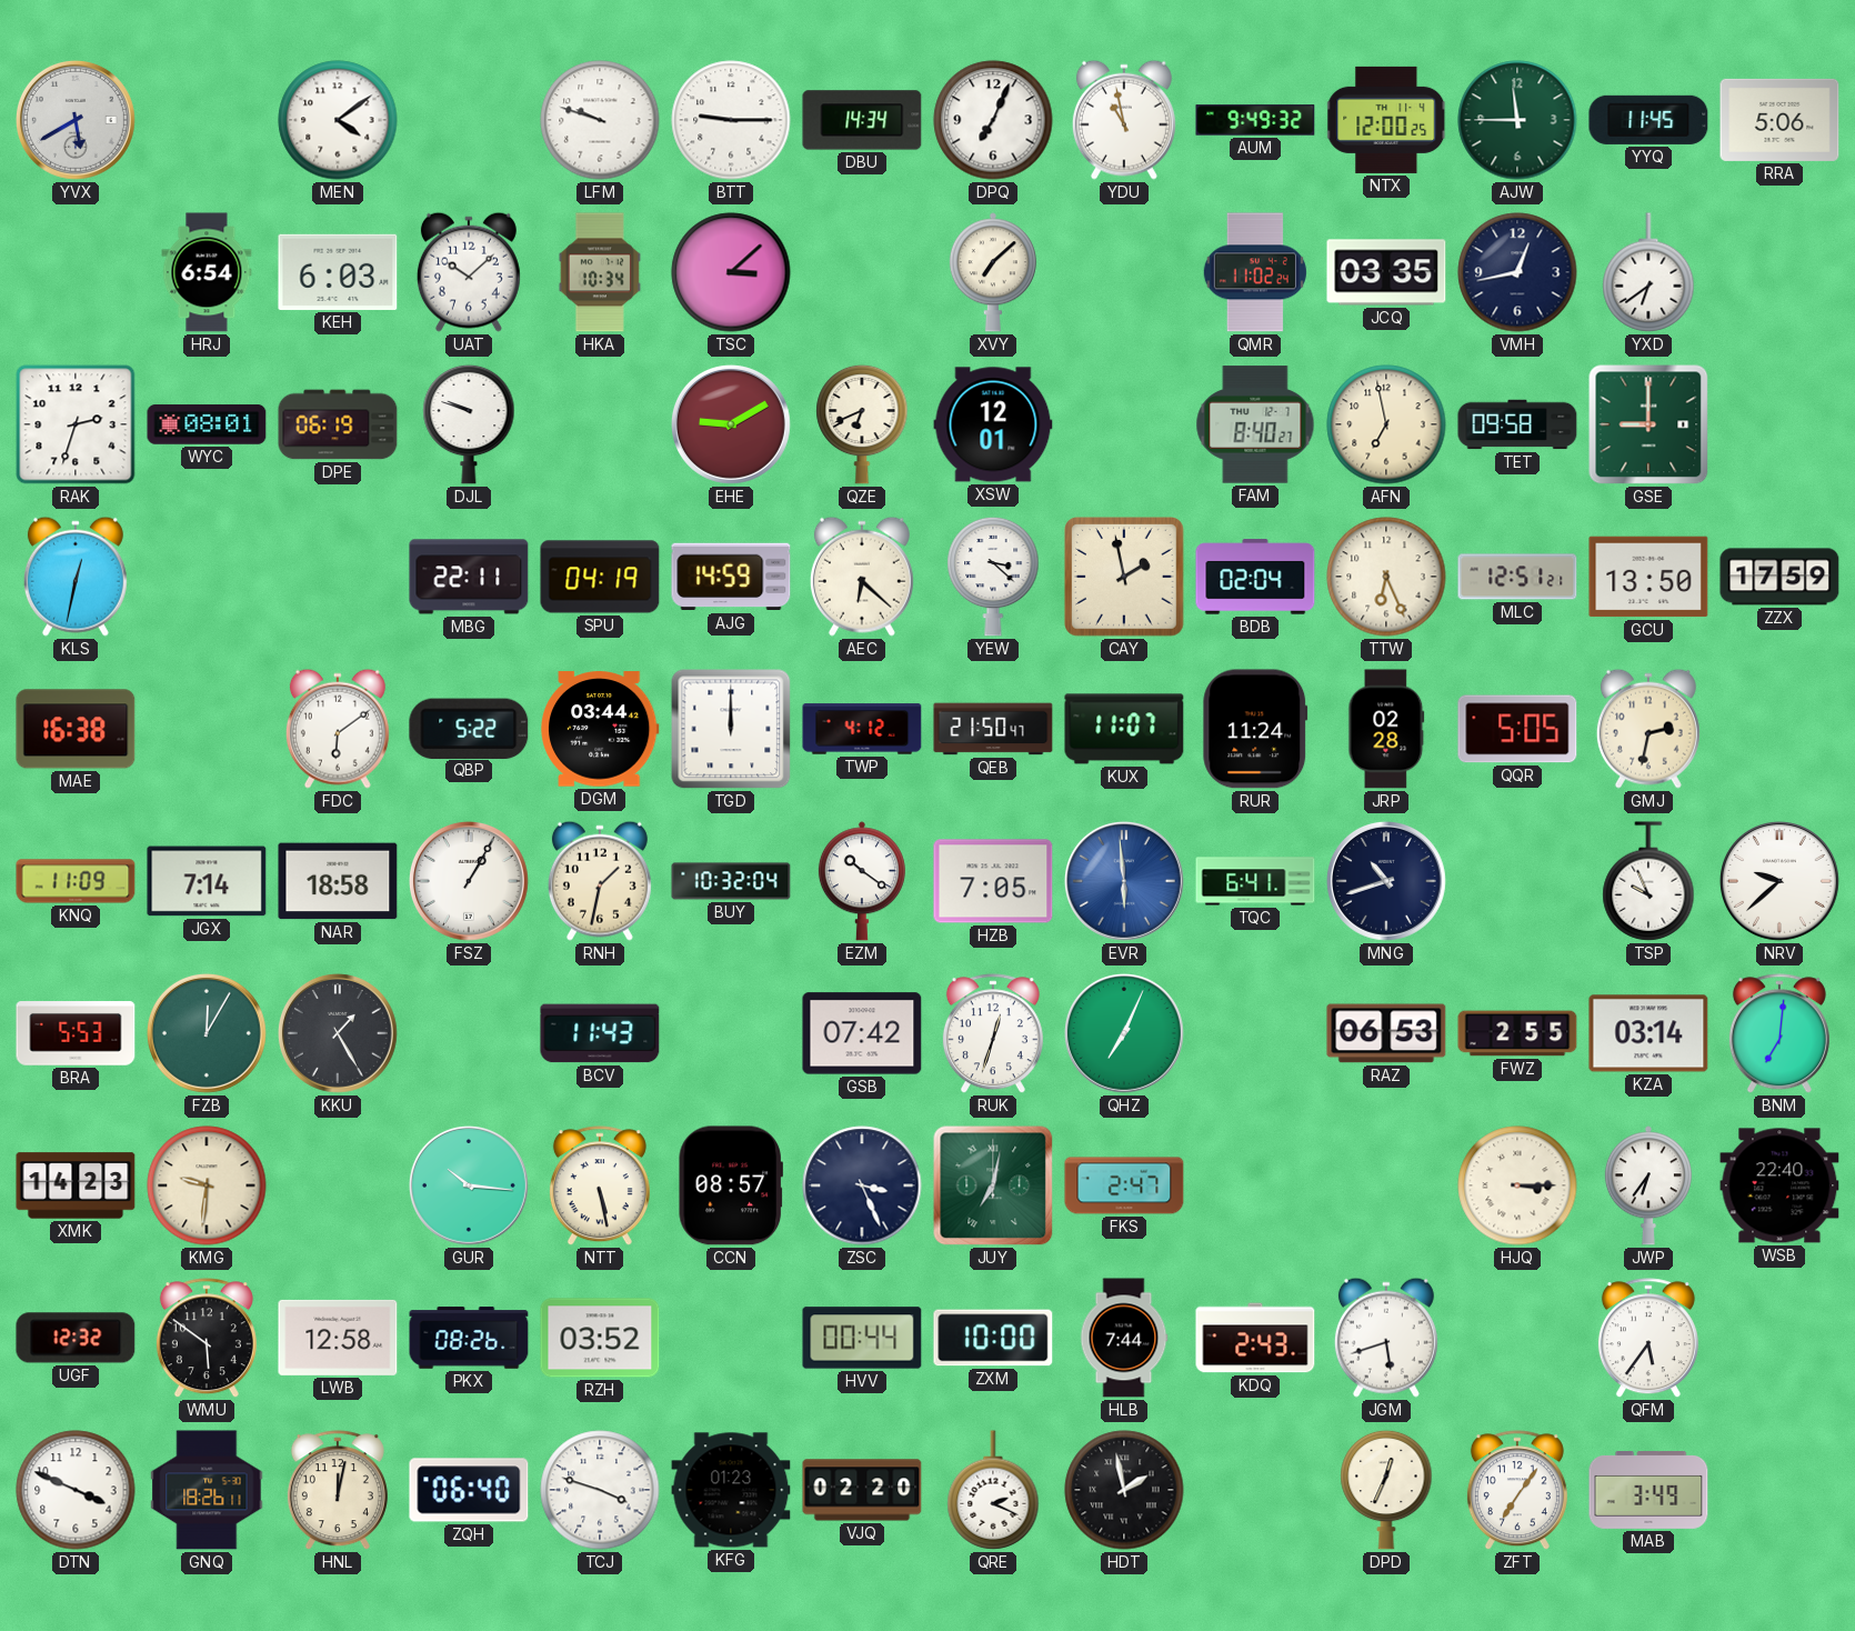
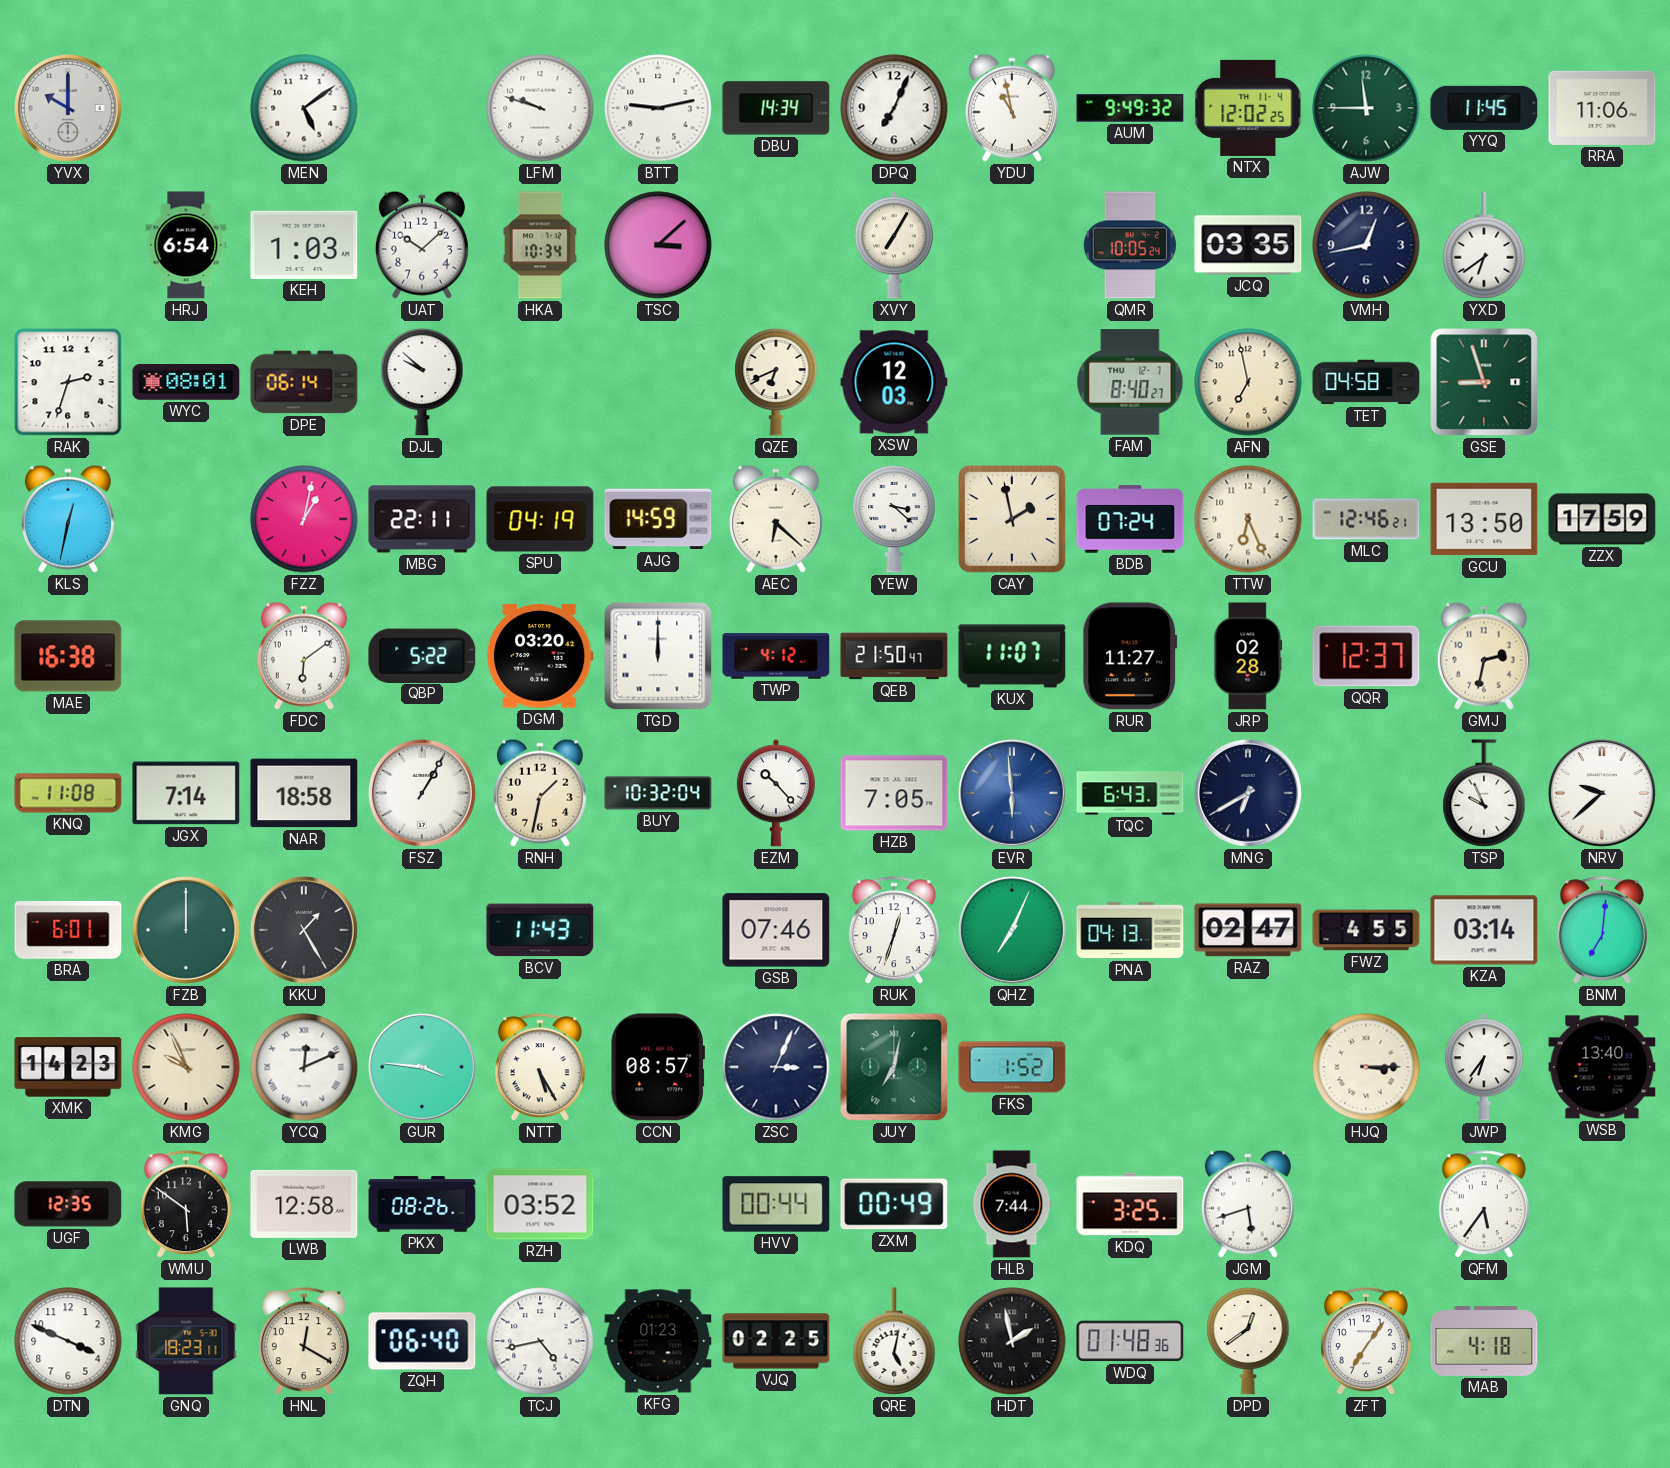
YVX: 5:40 -> 10:00 (68, 108)
MEN: 4:09 -> 5:09 (304, 108)
BTT: 9:15 -> 9:13 (658, 108)
NTX: 12:00 -> 12:02 (1249, 108)
RRA: 5:06 -> 11:06 (1602, 108)
KEH: 6:03 -> 1:03 (304, 245)
XVY: 7:08 -> 7:05 (894, 245)
QMR: 11:02 -> 10:05 (1130, 245)
DPE: 06:19 -> 06:14 (304, 382)
DJL: 9:48 -> 9:52 (422, 382)
EHE: 9:10 -> none (731, 424)
XSW: 12:01 -> 12:03 (894, 382)
TET: 09:58 -> 04:58 (1366, 382)
GSE: 9:00 -> 8:57 (1484, 382)
FZZ: none -> 1:02 (304, 519)
BDB: 02:04 -> 07:24 (1130, 519)
MLC: 12:51 -> 12:46 (1366, 519)
DGM: 03:44 -> 03:20 (540, 656)
RUR: 11:24 -> 11:27 (1130, 656)
QQR: 5:05 -> 12:37 (1366, 656)
KNQ: 11:09 -> 11:08 (68, 793)
EZM: 10:21 -> 10:23 (776, 793)
TQC: 6:41 -> 6:43 (1130, 793)
MNG: 10:42 -> 6:40 (1248, 793)
BRA: 5:53 -> 6:01 (68, 930)
FZB: 12:05 -> 12:00 (186, 930)
GSB: 07:42 -> 07:46 (776, 930)
PNA: none -> 04:13 (1130, 930)
RAZ: 06:53 -> 02:47 (1248, 930)
FWZ: 2:55 -> 4:55 (1366, 930)
KMG: 9:31 -> 9:56 (186, 1067)
YCQ: none -> 12:11 (304, 1067)
GUR: 10:16 -> 3:46 (422, 1067)
NTT: 5:28 -> 5:25 (540, 1068)
ZSC: 3:26 -> 3:04 (776, 1067)
FKS: 2:47 -> 1:52 (1012, 1067)
WSB: 22:40 -> 13:40 (1602, 1067)
UGF: 12:32 -> 12:35 (68, 1204)
ZXM: 10:00 -> 00:49 (894, 1204)
KDQ: 2:43 -> 3:25 (1130, 1204)
GNQ: 18:26 -> 18:23 (186, 1341)
HNL: 12:02 -> 12:20 (304, 1342)
TCJ: 3:48 -> 4:43 (540, 1341)
VJQ: 02:20 -> 02:25 (776, 1341)
QRE: 2:19 -> 5:02 (894, 1341)
WDQ: none -> 01:48 (1130, 1341)
DPD: 12:34 -> 12:39 (1248, 1341)
MAB: 3:49 -> 4:18 (1484, 1342)
